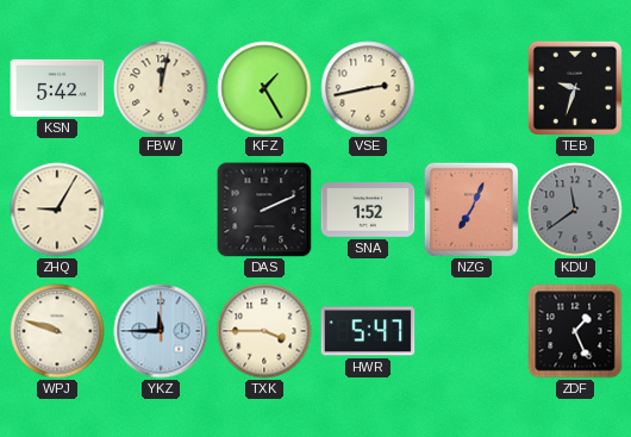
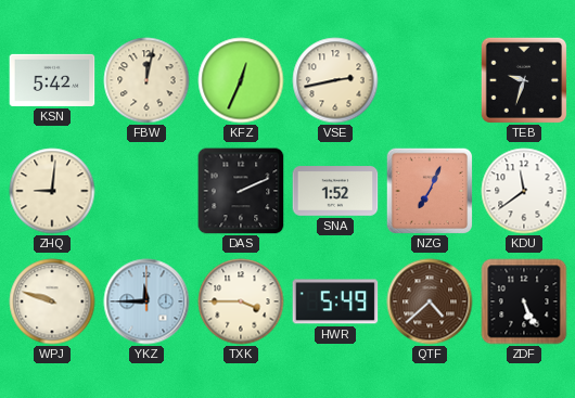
KFZ: 1:25 -> 12:34 (241, 80)
ZHQ: 9:05 -> 9:01 (52, 191)
KDU dial: grey -> white (524, 191)
HWR: 5:47 -> 5:49 (335, 301)
QTF: none -> 4:38 (430, 301)
ZDF: 1:26 -> 5:26 (524, 301)
